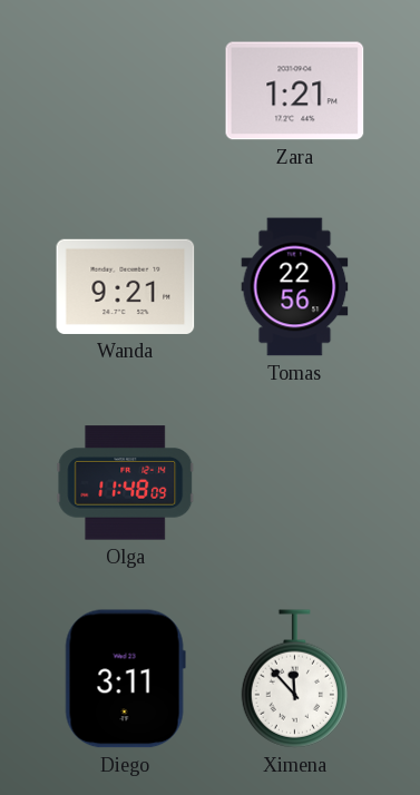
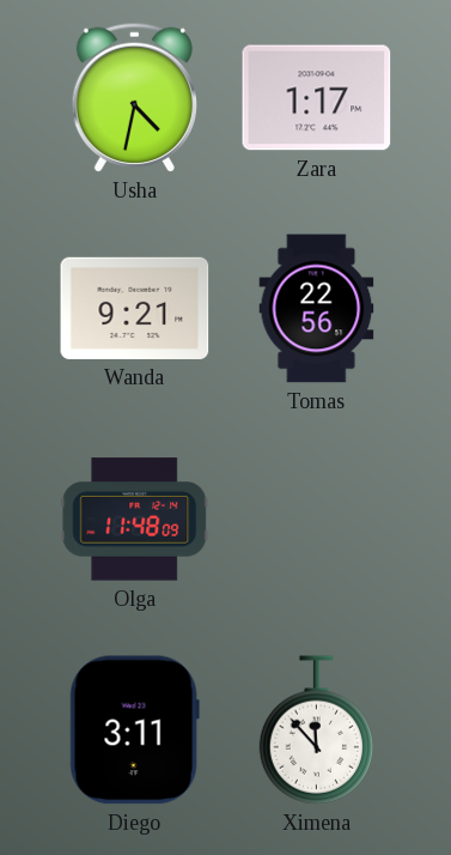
Usha: none -> 4:32 (134, 97)
Zara: 1:21 -> 1:17 (317, 98)
